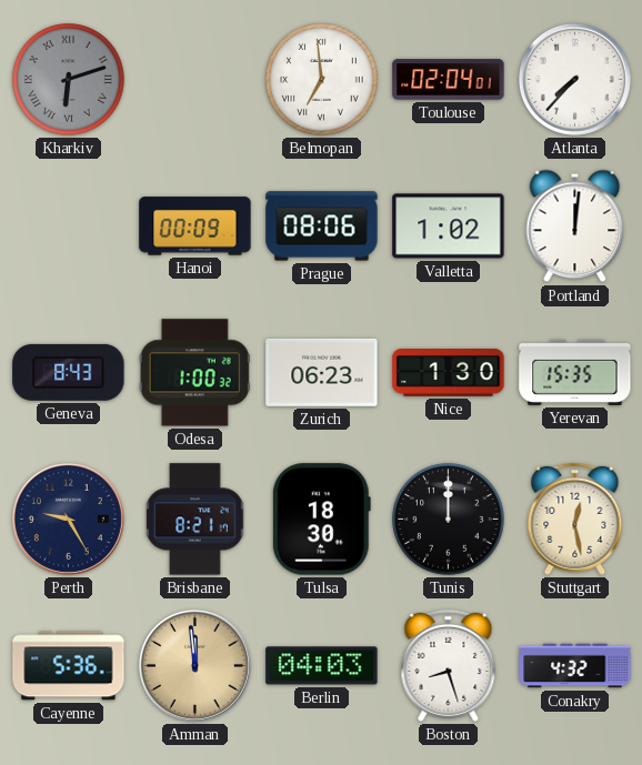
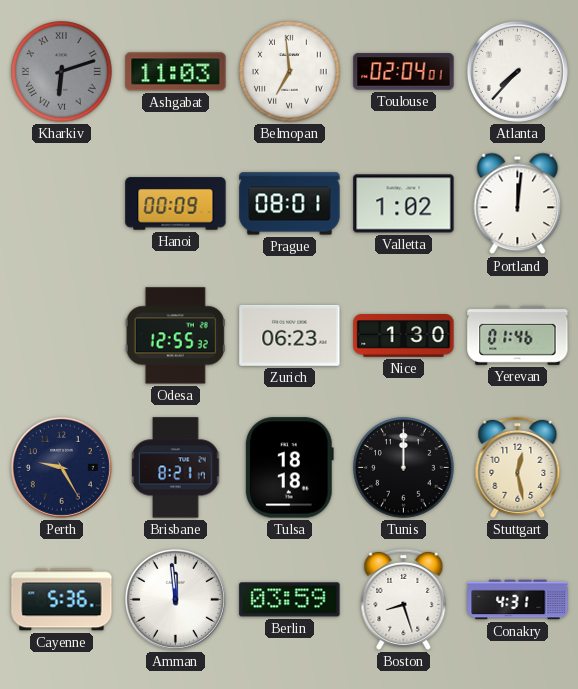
Ashgabat: none -> 11:03 (176, 72)
Prague: 08:06 -> 08:01 (290, 204)
Geneva: 8:43 -> none (69, 372)
Odesa: 1:00 -> 12:55 (175, 336)
Yerevan: 15:35 -> 01:46 (518, 335)
Tulsa: 18:30 -> 18:18 (289, 468)
Amman dial: champagne -> white (175, 599)
Berlin: 04:03 -> 03:59 (290, 600)
Conakry: 4:32 -> 4:31 (518, 600)
